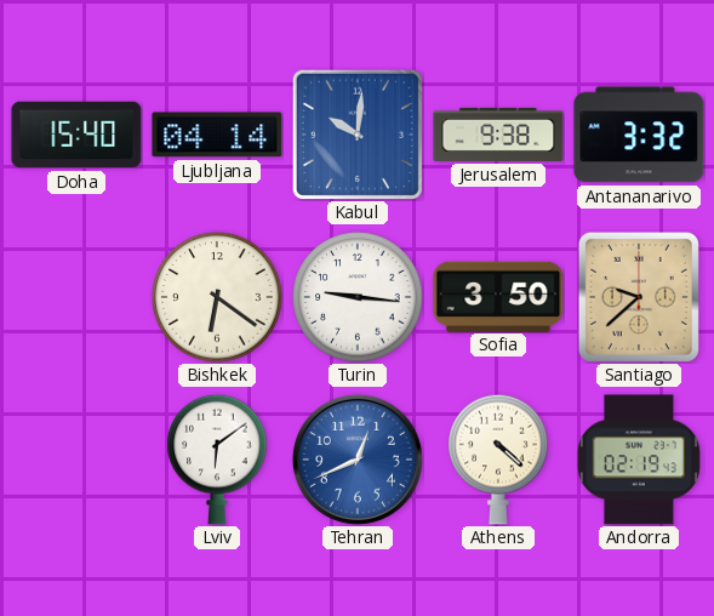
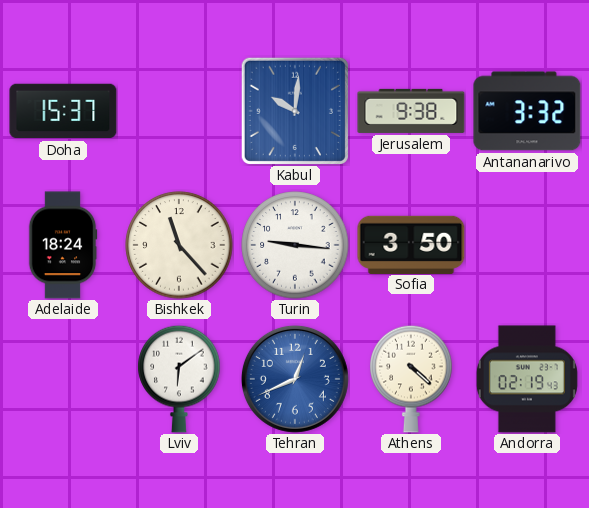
Doha: 15:40 -> 15:37 (63, 111)
Ljubljana: 04:14 -> none (217, 135)
Adelaide: none -> 18:24 (63, 245)
Bishkek: 6:21 -> 11:23 (179, 245)
Santiago: 9:38 -> none (639, 297)
